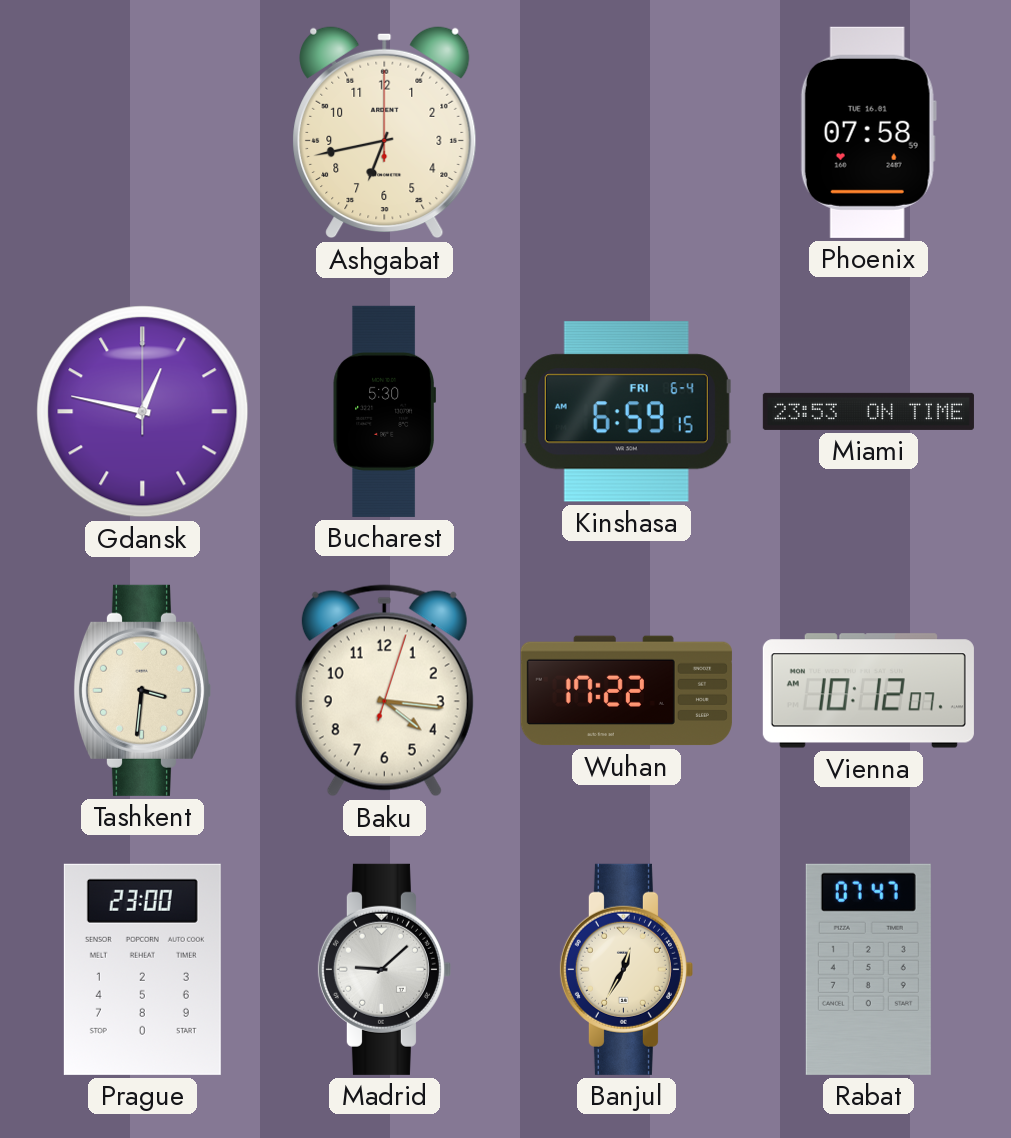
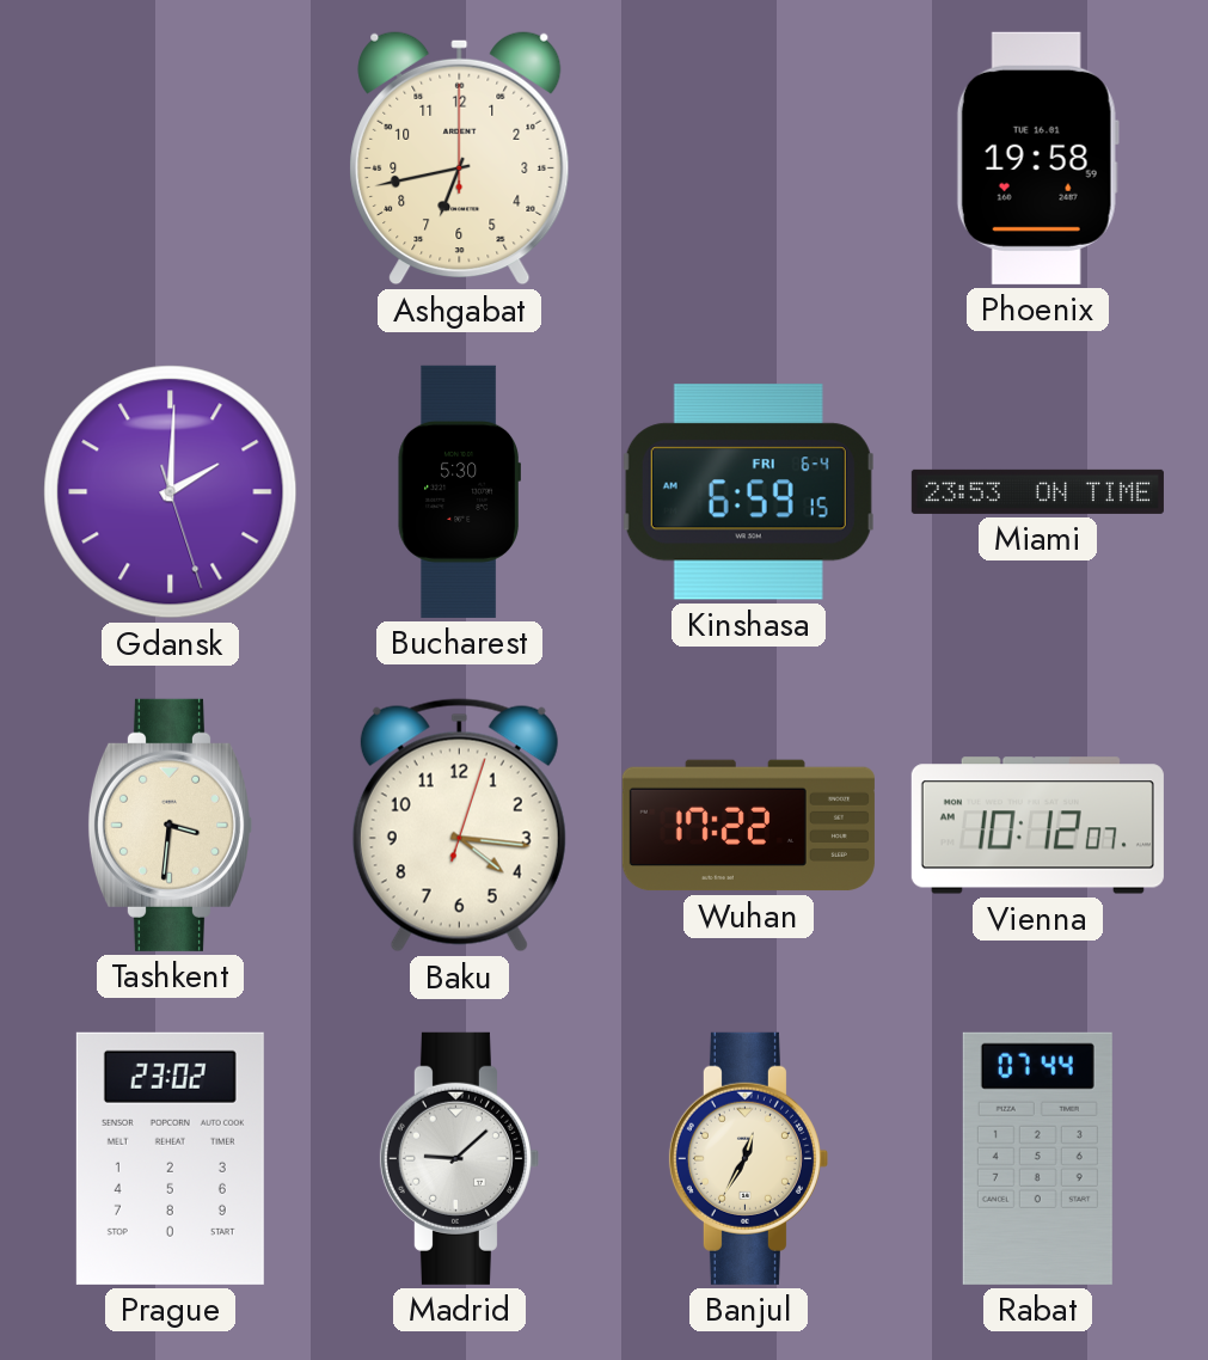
Phoenix: 07:58 -> 19:58 (1037, 158)
Gdansk: 12:47 -> 2:00 (171, 492)
Prague: 23:00 -> 23:02 (170, 1158)
Rabat: 07:47 -> 07:44 (1037, 1158)
